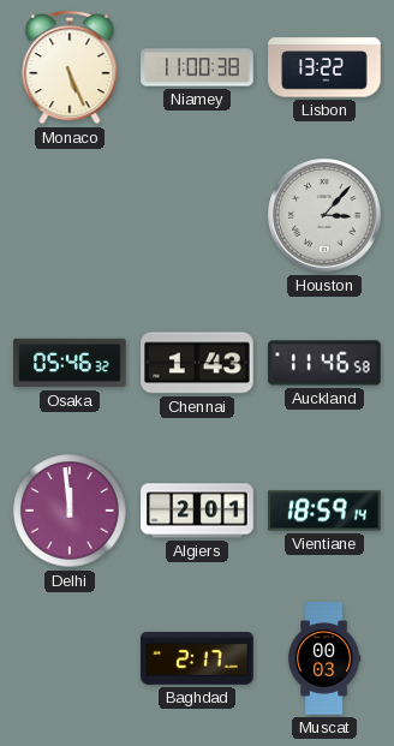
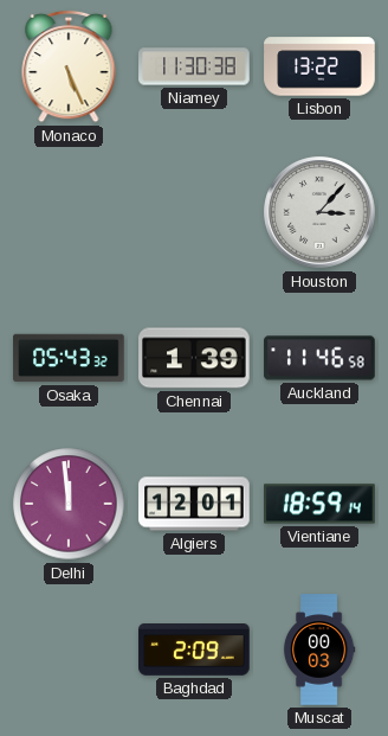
Niamey: 11:00 -> 11:30 (194, 66)
Osaka: 05:46 -> 05:43 (69, 358)
Chennai: 1:43 -> 1:39 (194, 358)
Algiers: 2:01 -> 12:01 (194, 504)
Baghdad: 2:17 -> 2:09 (194, 651)
